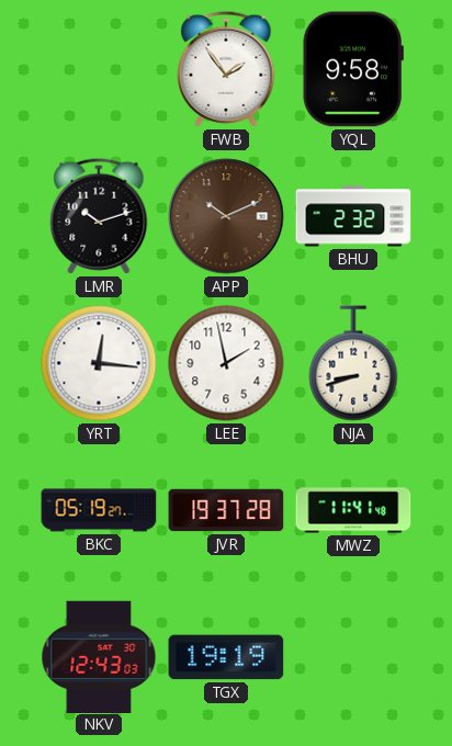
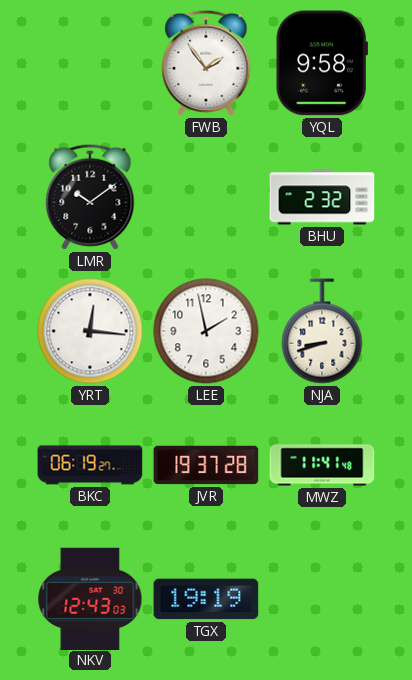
LMR: 10:12 -> 10:09 (90, 197)
APP: 10:11 -> none (226, 216)
BKC: 05:19 -> 06:19 (90, 465)
